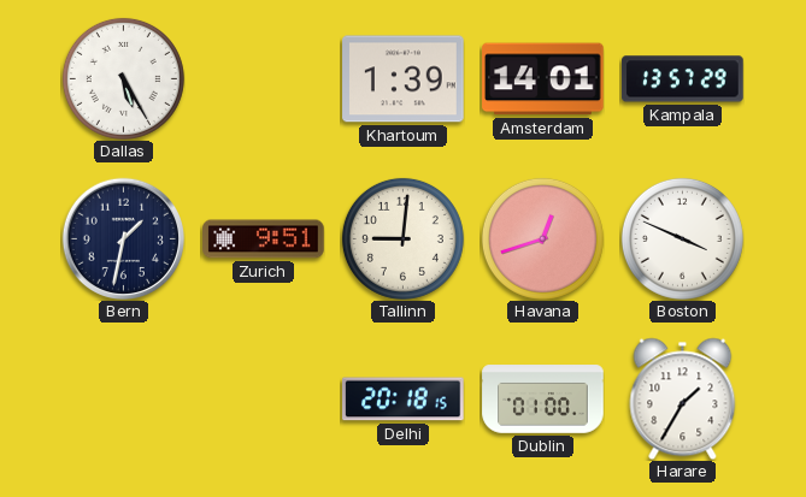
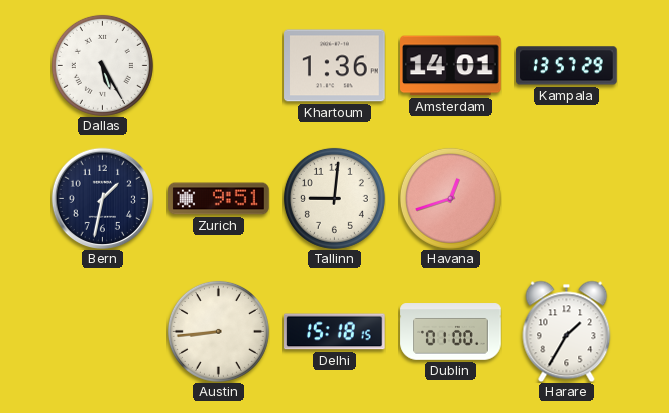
Khartoum: 1:39 -> 1:36 (335, 66)
Boston: 3:49 -> none (682, 238)
Austin: none -> 8:44 (218, 331)
Delhi: 20:18 -> 15:18 (335, 332)
